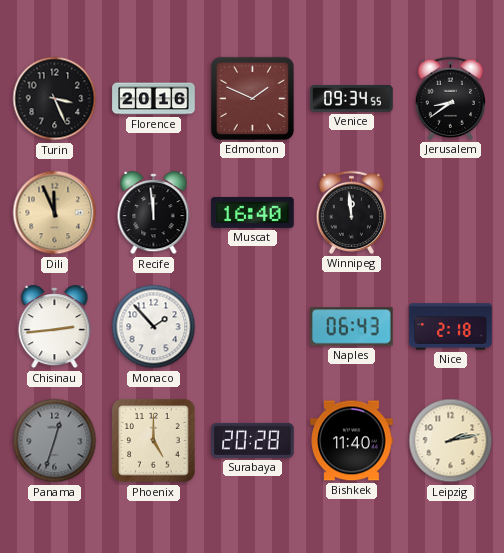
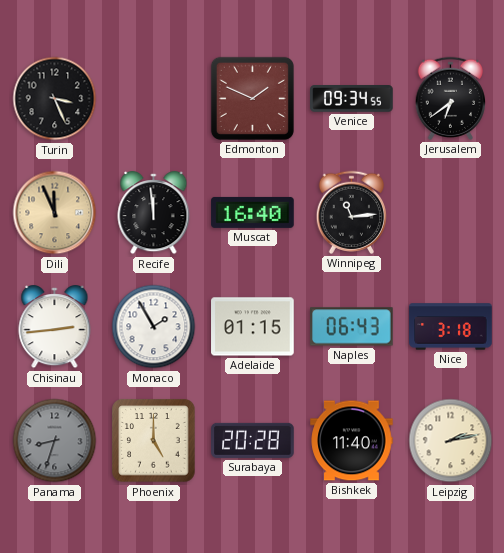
Florence: 20:16 -> none (154, 99)
Jerusalem: 8:39 -> 6:39 (450, 98)
Winnipeg: 11:59 -> 11:14 (351, 212)
Monaco: 1:53 -> 1:55 (154, 327)
Adelaide: none -> 01:15 (253, 327)
Nice: 2:18 -> 3:18 (451, 327)
Panama: 12:33 -> 8:33 (55, 441)
